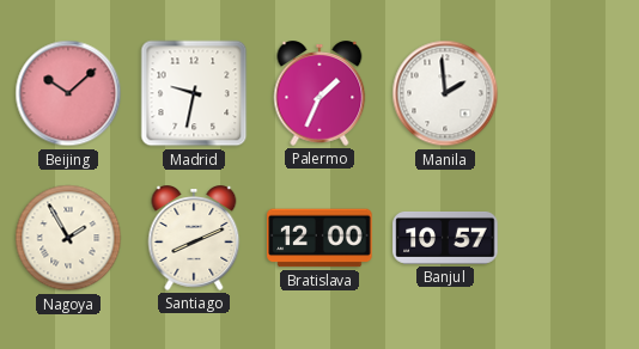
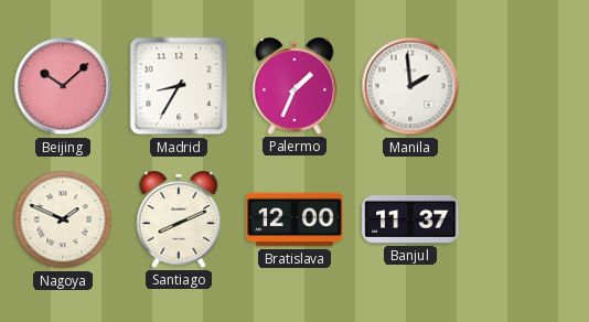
Madrid: 9:32 -> 8:35 (179, 86)
Nagoya: 1:55 -> 1:49 (63, 219)
Banjul: 10:57 -> 11:37 (410, 219)
